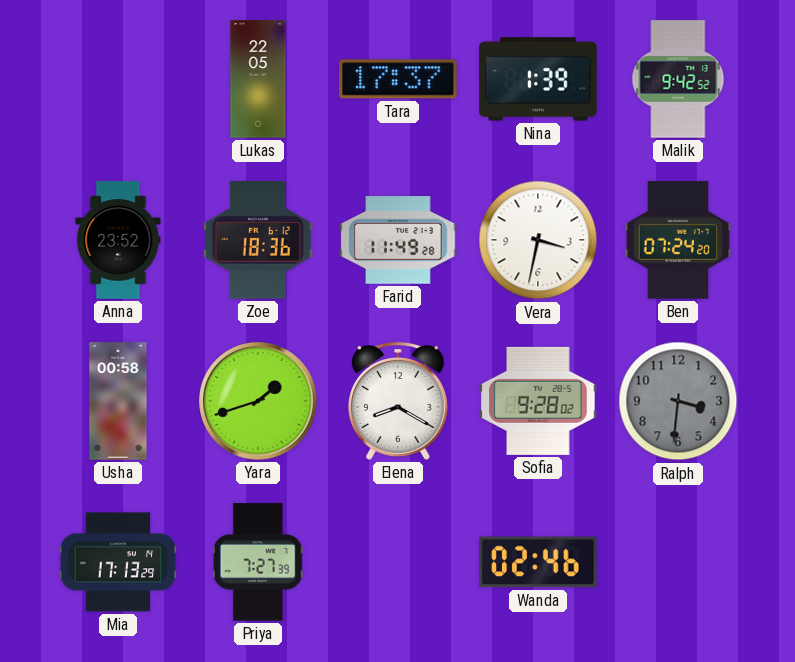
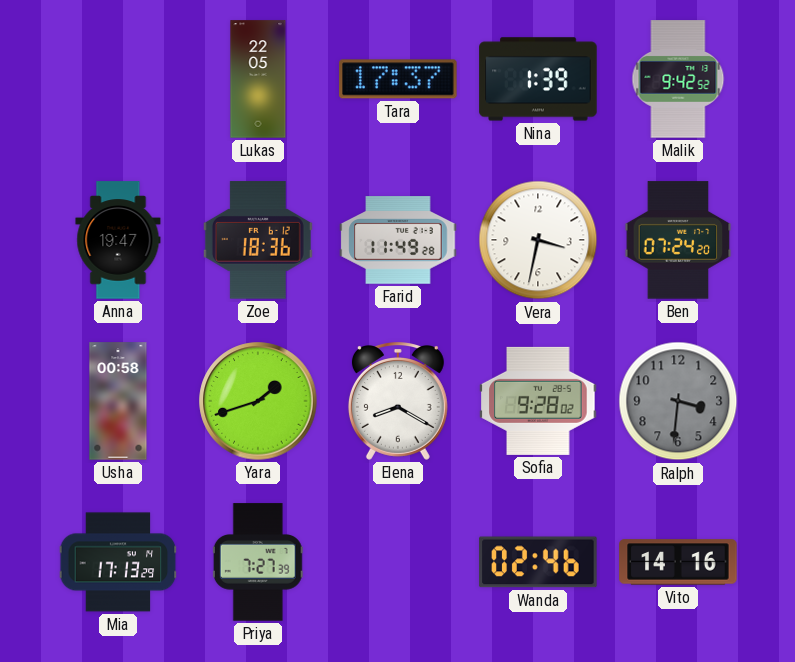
Anna: 23:52 -> 19:47 (118, 240)
Vito: none -> 14:16 (678, 562)
